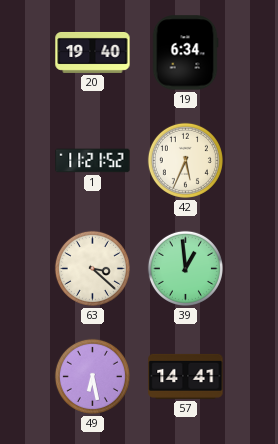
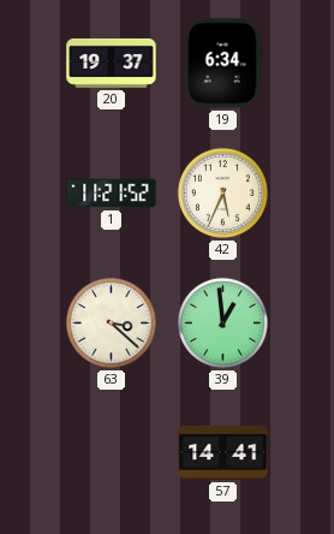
20: 19:40 -> 19:37 (112, 63)
49: 6:28 -> none (92, 376)
